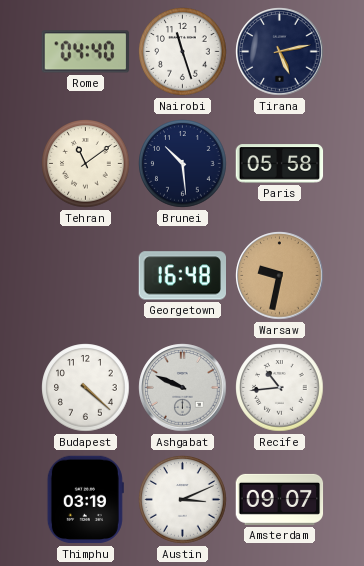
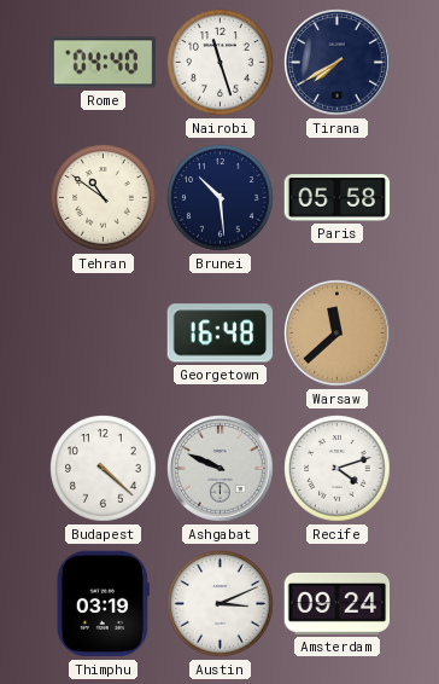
Tirana: 5:13 -> 7:40 (338, 63)
Tehran: 11:09 -> 10:51 (104, 198)
Warsaw: 9:32 -> 11:38 (338, 334)
Recife: 10:44 -> 4:12 (338, 469)
Amsterdam: 09:07 -> 09:24 (338, 603)
